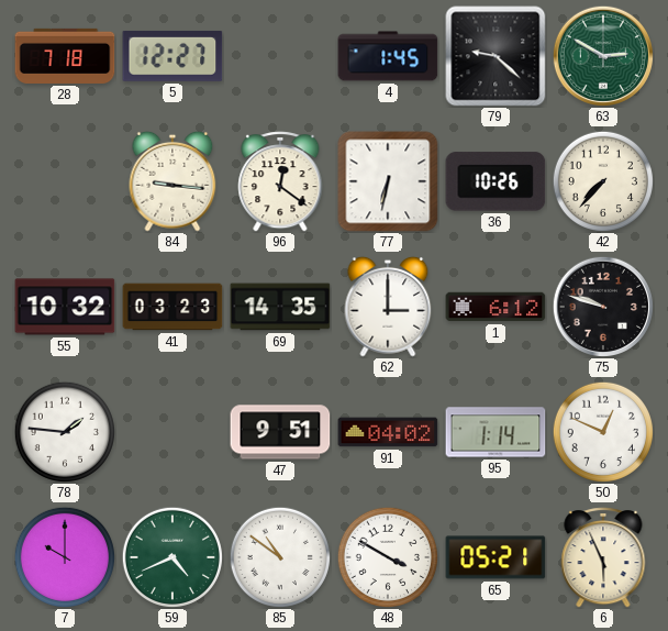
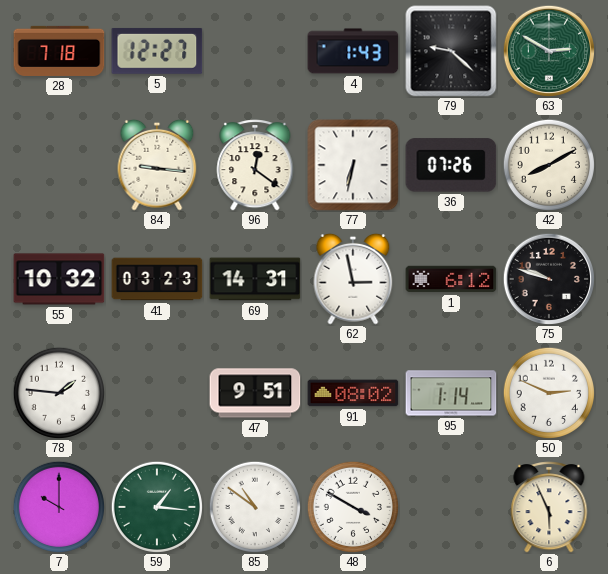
4: 1:45 -> 1:43 (353, 51)
36: 10:26 -> 07:26 (451, 165)
42: 7:37 -> 8:10 (548, 164)
69: 14:35 -> 14:31 (255, 279)
62: 3:00 -> 2:58 (353, 279)
91: 04:02 -> 08:02 (353, 393)
50: 12:49 -> 2:49 (548, 392)
59: 4:41 -> 1:16 (156, 506)
65: 05:21 -> none (496, 557)
